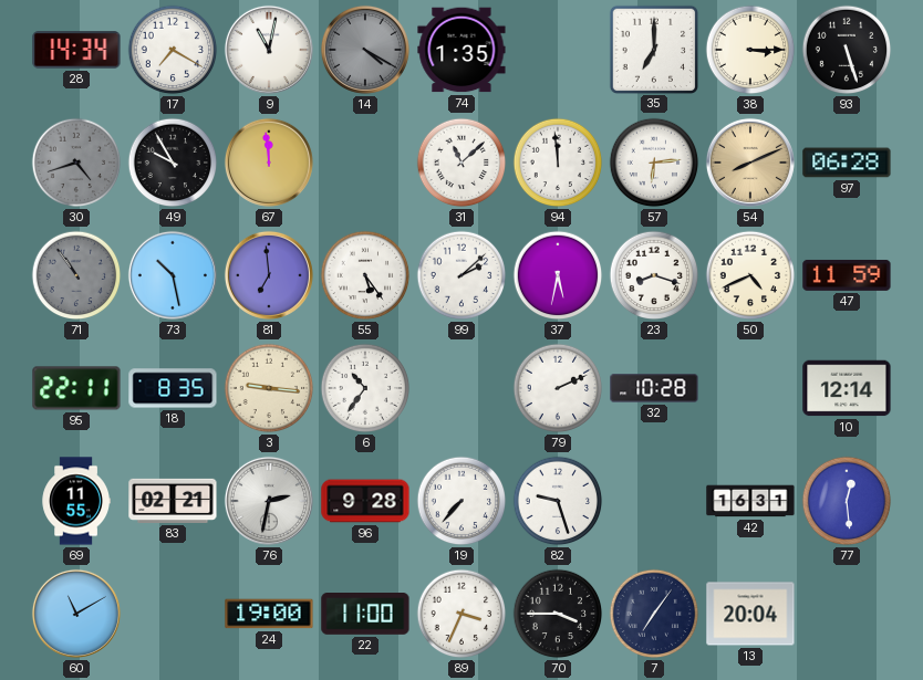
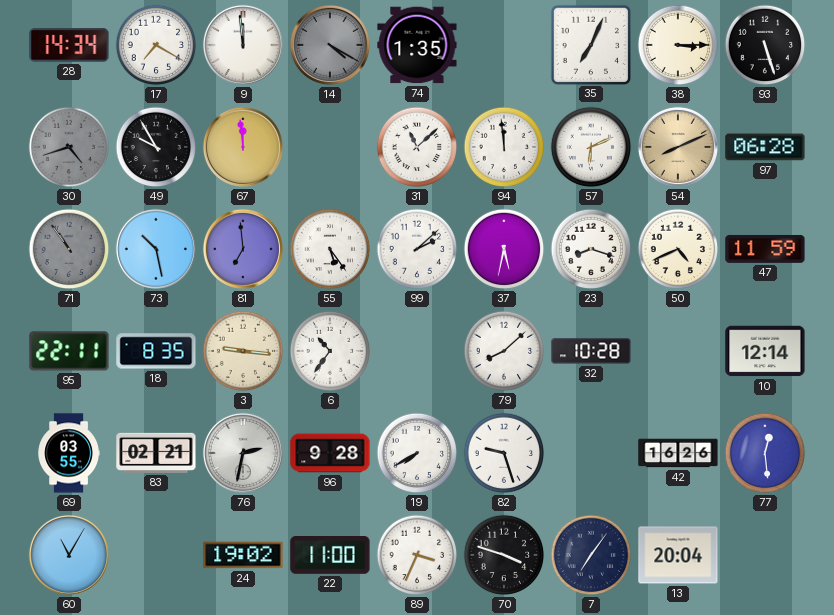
9: 11:02 -> 11:59 (243, 45)
35: 7:00 -> 7:04 (590, 44)
57: 6:14 -> 6:11 (591, 147)
79: 2:11 -> 8:08 (504, 351)
69: 11:55 -> 03:55 (68, 453)
19: 7:37 -> 7:40 (417, 453)
42: 16:31 -> 16:26 (678, 453)
60: 11:10 -> 11:05 (69, 555)
24: 19:00 -> 19:02 (243, 555)
70: 3:45 -> 3:48 (504, 555)
